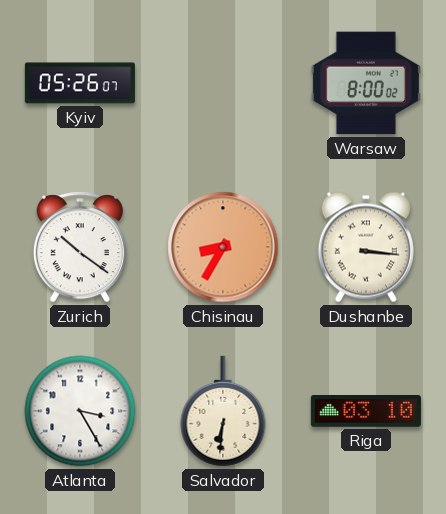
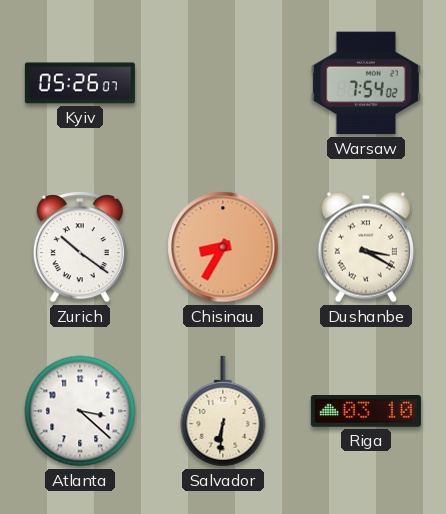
Warsaw: 8:00 -> 7:54 (366, 83)
Dushanbe: 3:16 -> 3:20 (366, 247)
Atlanta: 3:25 -> 3:22 (80, 411)
